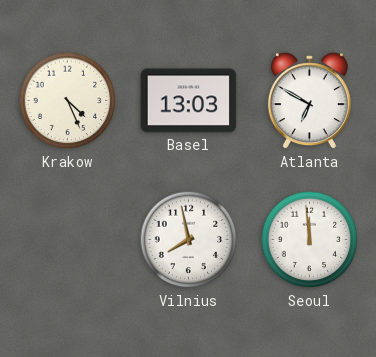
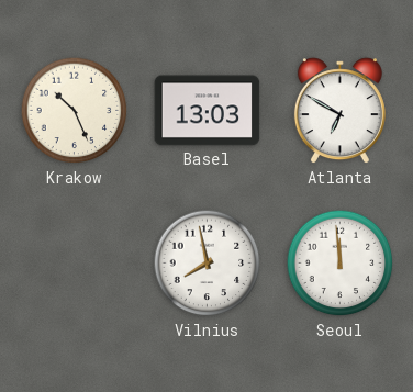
Krakow: 4:26 -> 10:26 (75, 111)
